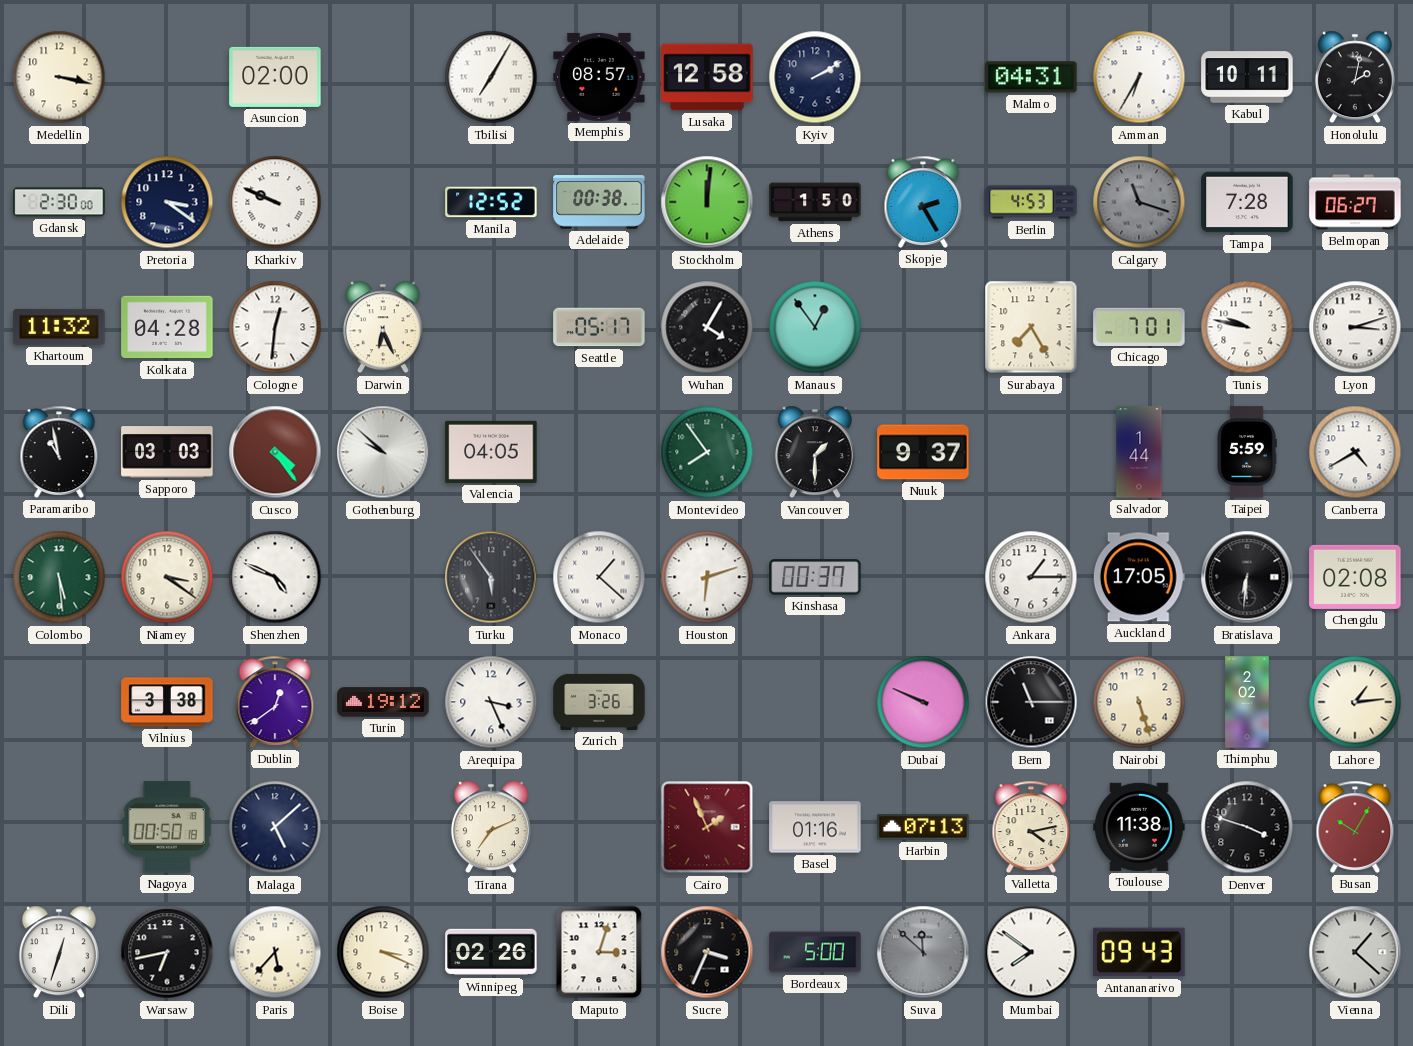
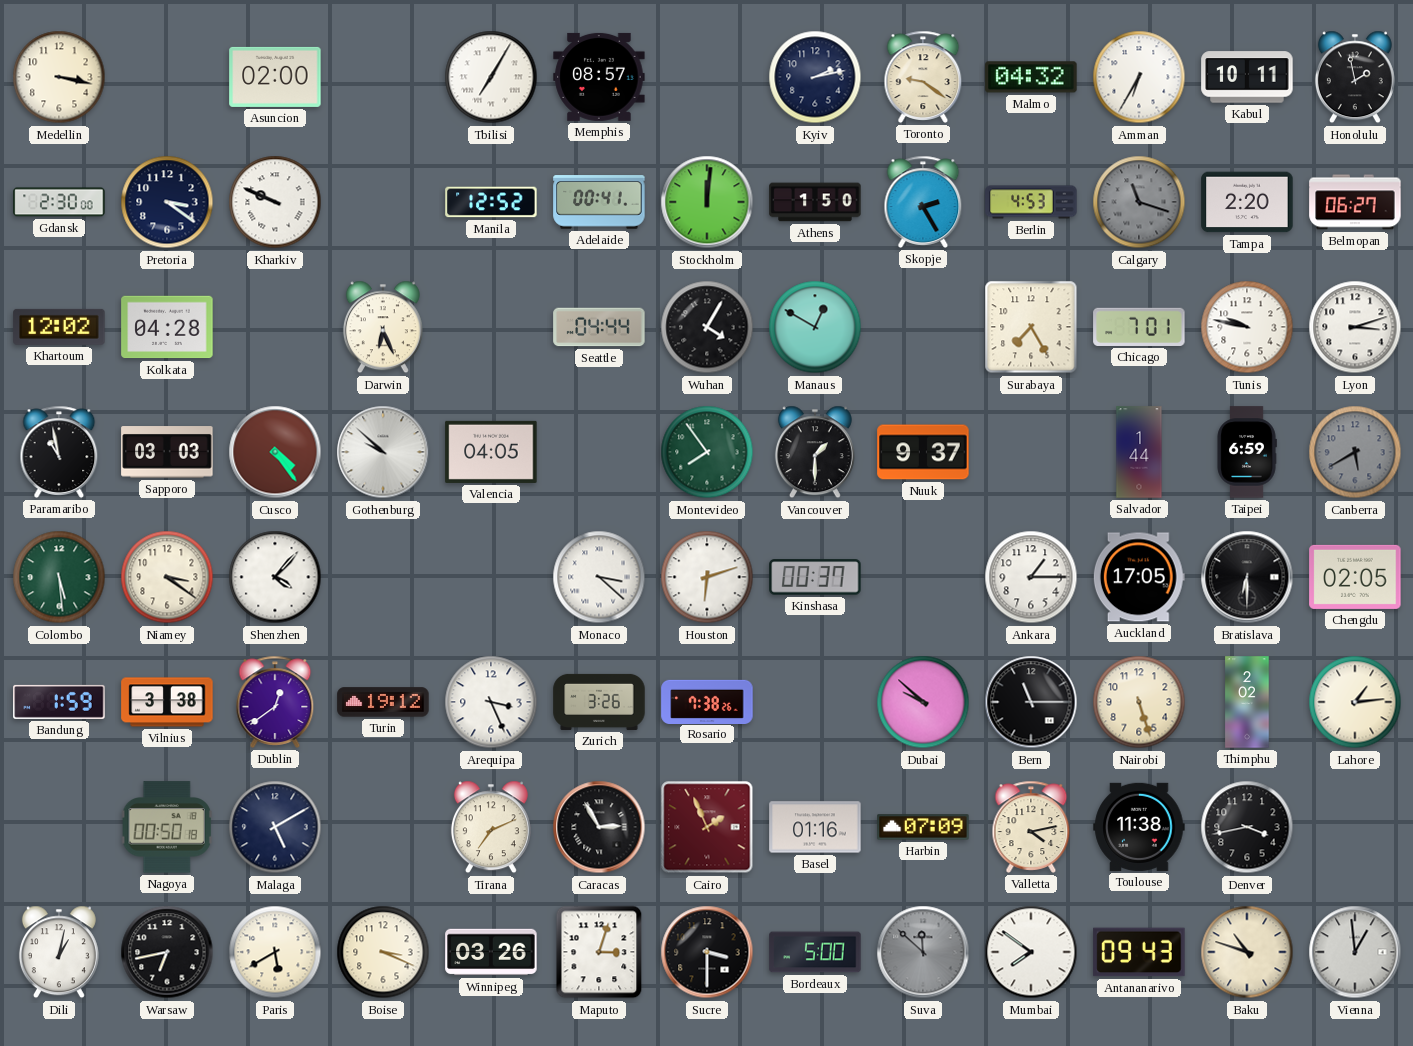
Lusaka: 12:58 -> none (707, 77)
Kyiv: 2:10 -> 2:13 (815, 77)
Toronto: none -> 9:21 (923, 77)
Malmo: 04:31 -> 04:32 (1031, 77)
Honolulu: 2:02 -> 1:58 (1355, 77)
Adelaide: 00:38 -> 00:41 (599, 202)
Tampa: 7:28 -> 2:20 (1247, 202)
Khartoum: 11:32 -> 12:02 (59, 327)
Cologne: 12:31 -> none (275, 327)
Seattle: 05:17 -> 04:44 (599, 327)
Manaus: 12:54 -> 12:50 (815, 327)
Taipei: 5:59 -> 6:59 (1247, 452)
Canberra: 4:40 -> 5:40 (1355, 452)
Canberra dial: white -> grey (1355, 452)
Shenzhen: 4:49 -> 4:07 (275, 577)
Turku: 5:54 -> none (491, 577)
Monaco: 1:22 -> 3:22 (599, 577)
Bratislava: 6:31 -> 6:30 (1247, 577)
Chengdu: 02:08 -> 02:05 (1355, 577)
Bandung: none -> 1:59 (59, 702)
Rosario: none -> 7:38 (707, 701)
Dubai: 9:49 -> 9:52 (923, 702)
Malaga: 5:08 -> 5:10 (275, 827)
Caracas: none -> 2:55 (599, 827)
Harbin: 07:13 -> 07:09 (923, 827)
Denver: 3:48 -> 3:43 (1247, 827)
Busan: 10:05 -> none (1355, 827)
Dili: 12:33 -> 1:02 (59, 952)
Paris: 5:37 -> 5:40 (275, 952)
Winnipeg: 02:26 -> 03:26 (491, 952)
Sucre: 3:34 -> 3:30 (707, 952)
Baku: none -> 10:48 (1247, 952)
Vienna: 1:22 -> 12:59 (1355, 952)
